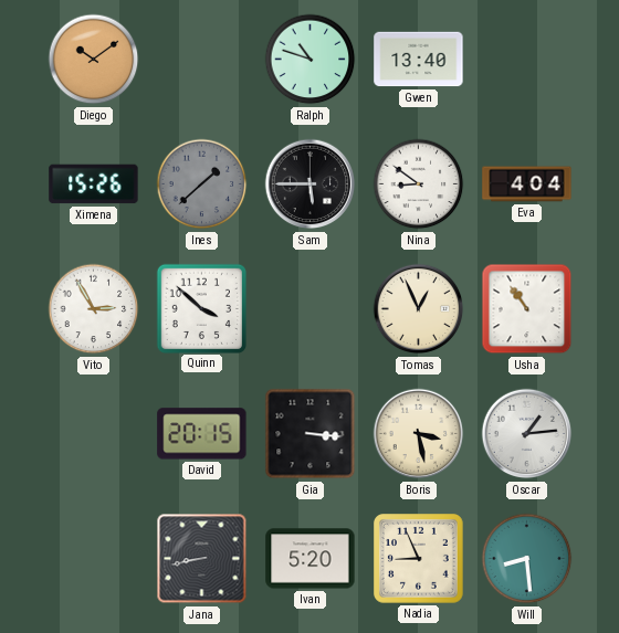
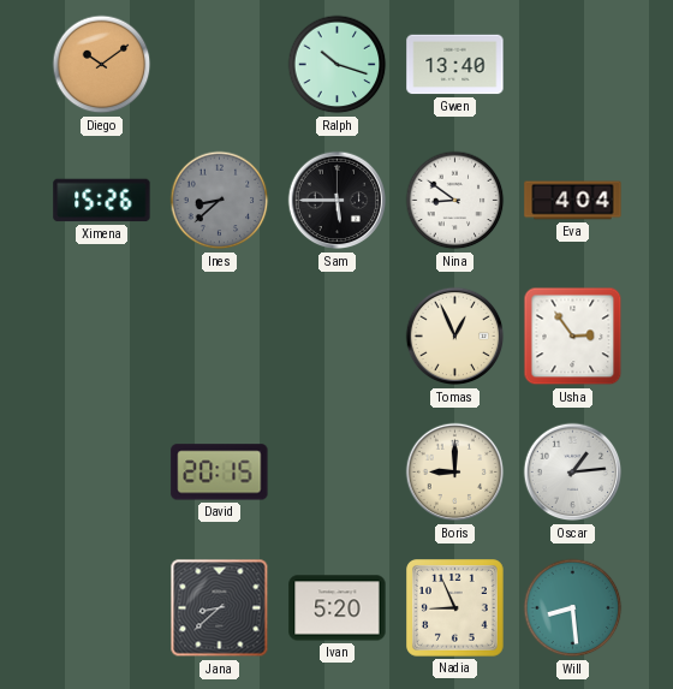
Ralph: 10:48 -> 10:18 (338, 65)
Ines: 1:38 -> 8:38 (220, 201)
Vito: 2:55 -> none (94, 309)
Quinn: 3:52 -> none (201, 308)
Usha: 10:54 -> 2:54 (573, 337)
Gia: 3:16 -> none (311, 434)
Boris: 3:28 -> 9:00 (455, 473)
Jana: 8:43 -> 8:38 (220, 608)
